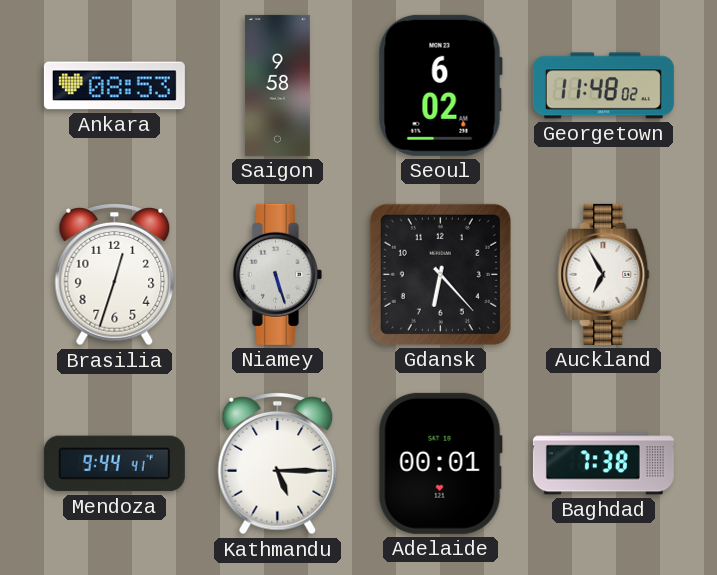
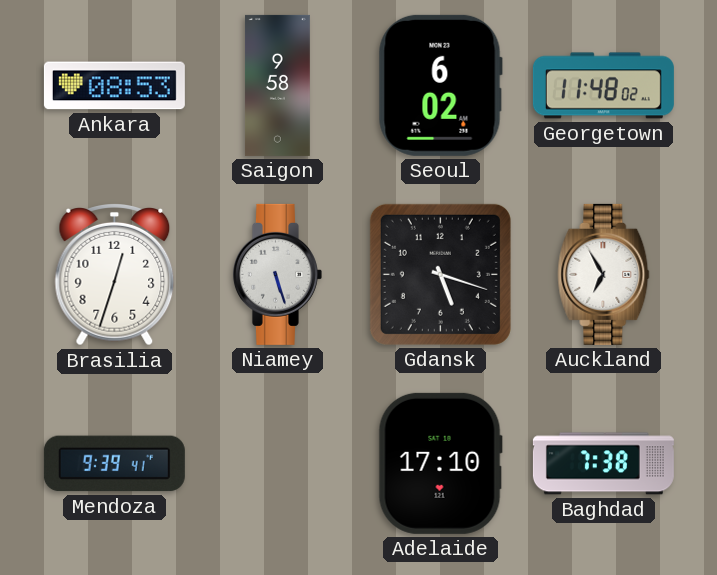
Gdansk: 6:23 -> 5:18 (440, 274)
Mendoza: 9:44 -> 9:39 (114, 464)
Kathmandu: 5:15 -> none (278, 464)
Adelaide: 00:01 -> 17:10 (440, 463)
